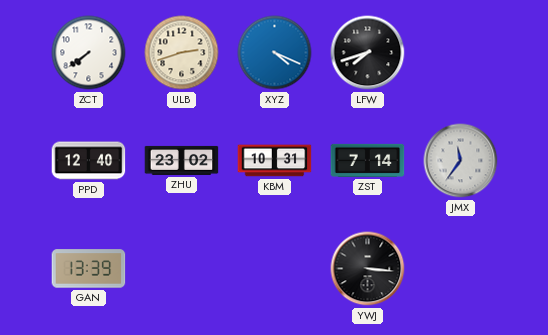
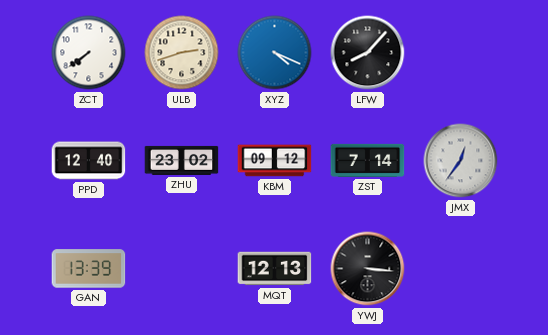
LFW: 7:42 -> 8:07 (368, 53)
KBM: 10:31 -> 09:12 (275, 161)
JMX: 11:36 -> 12:36 (461, 161)
MQT: none -> 12:13 (275, 269)
